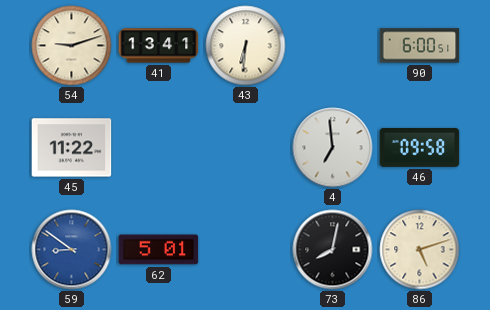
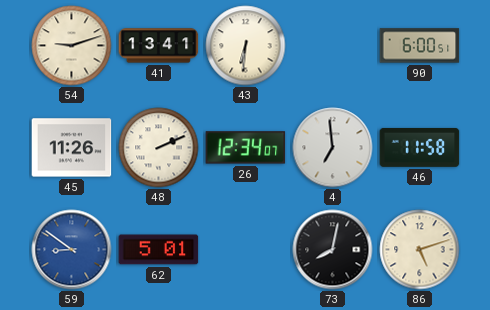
45: 11:22 -> 11:26 (72, 148)
48: none -> 2:11 (159, 148)
26: none -> 12:34 (246, 148)
46: 09:58 -> 11:58 (420, 148)
